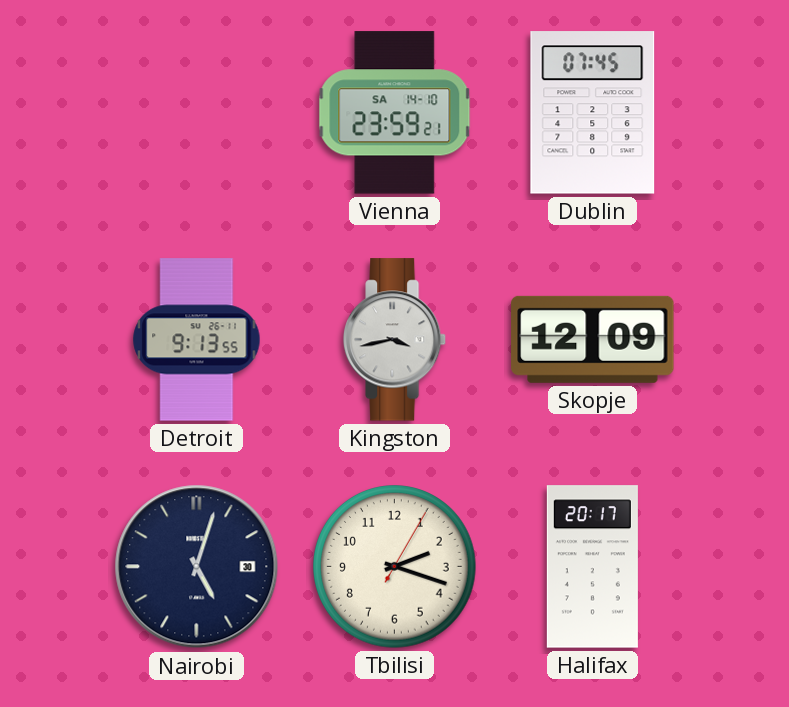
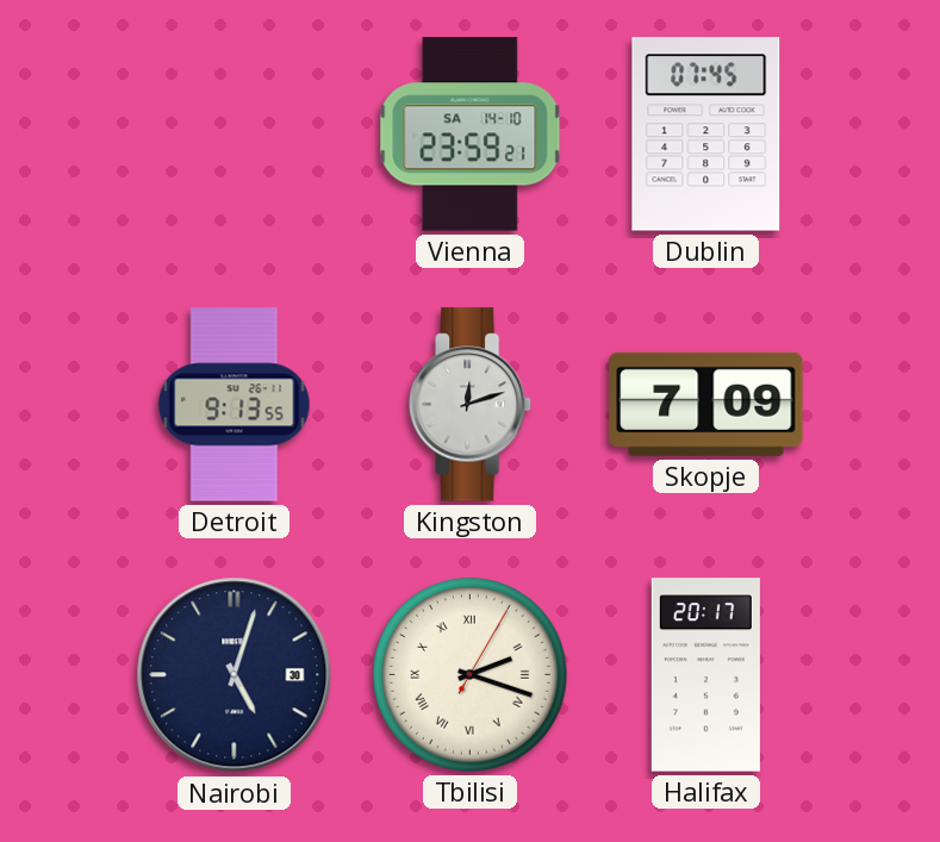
Kingston: 3:43 -> 12:12 (471, 405)
Skopje: 12:09 -> 7:09 (706, 404)
Tbilisi numerals: Arabic -> Roman (471, 675)
